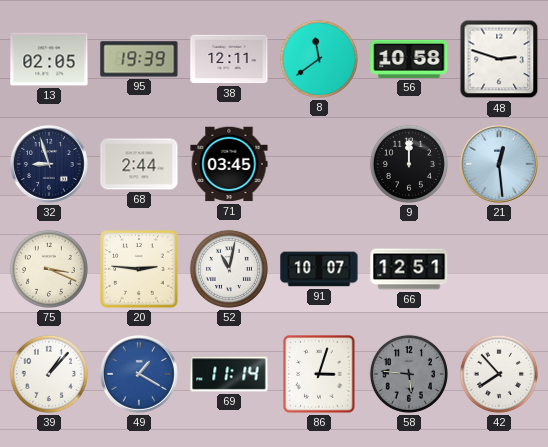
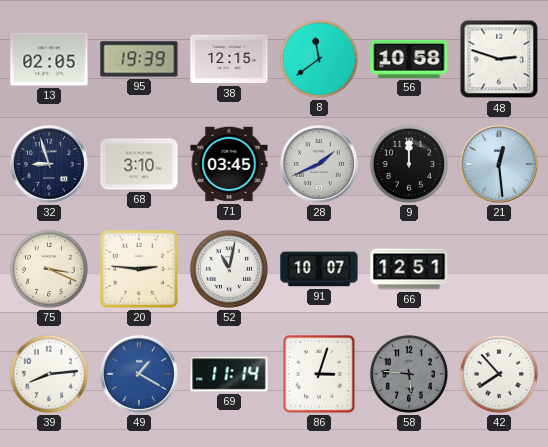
38: 12:11 -> 12:15 (229, 59)
68: 2:44 -> 3:10 (139, 164)
28: none -> 1:41 (320, 165)
39: 1:07 -> 8:14 (49, 374)
